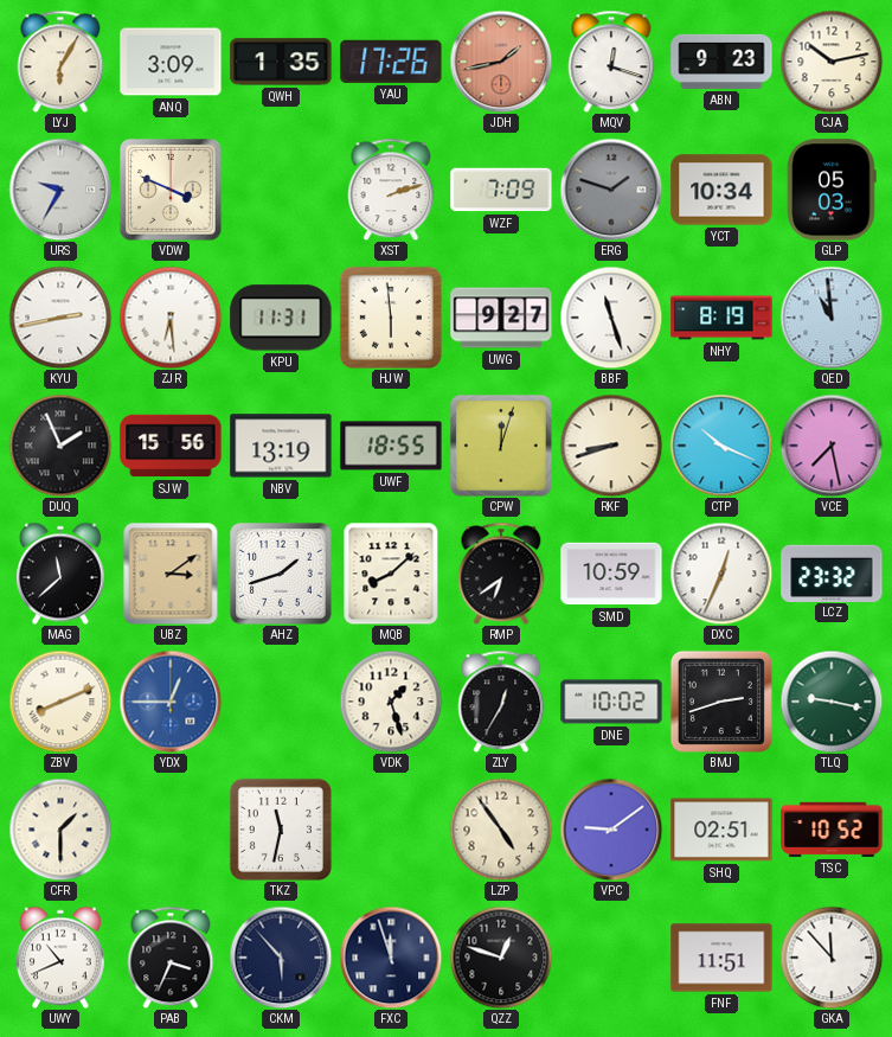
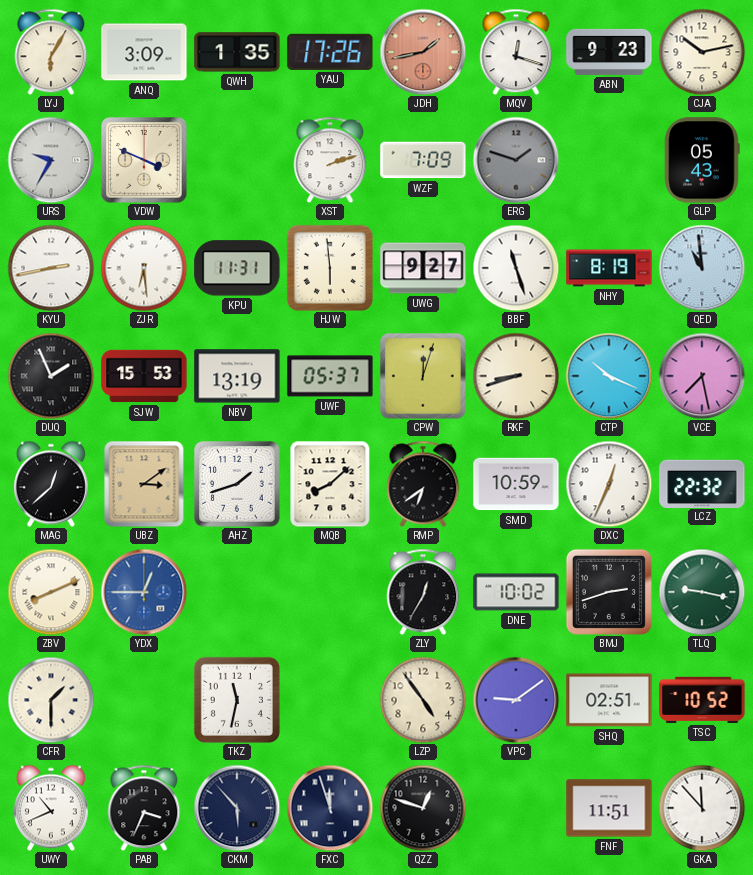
YCT: 10:34 -> none (721, 190)
GLP: 05:03 -> 05:43 (702, 160)
SJW: 15:56 -> 15:53 (144, 376)
UWF: 18:55 -> 05:37 (330, 376)
MAG: 11:38 -> 12:38 (51, 484)
LCZ: 23:32 -> 22:32 (702, 483)
VDK: 1:27 -> none (391, 702)
